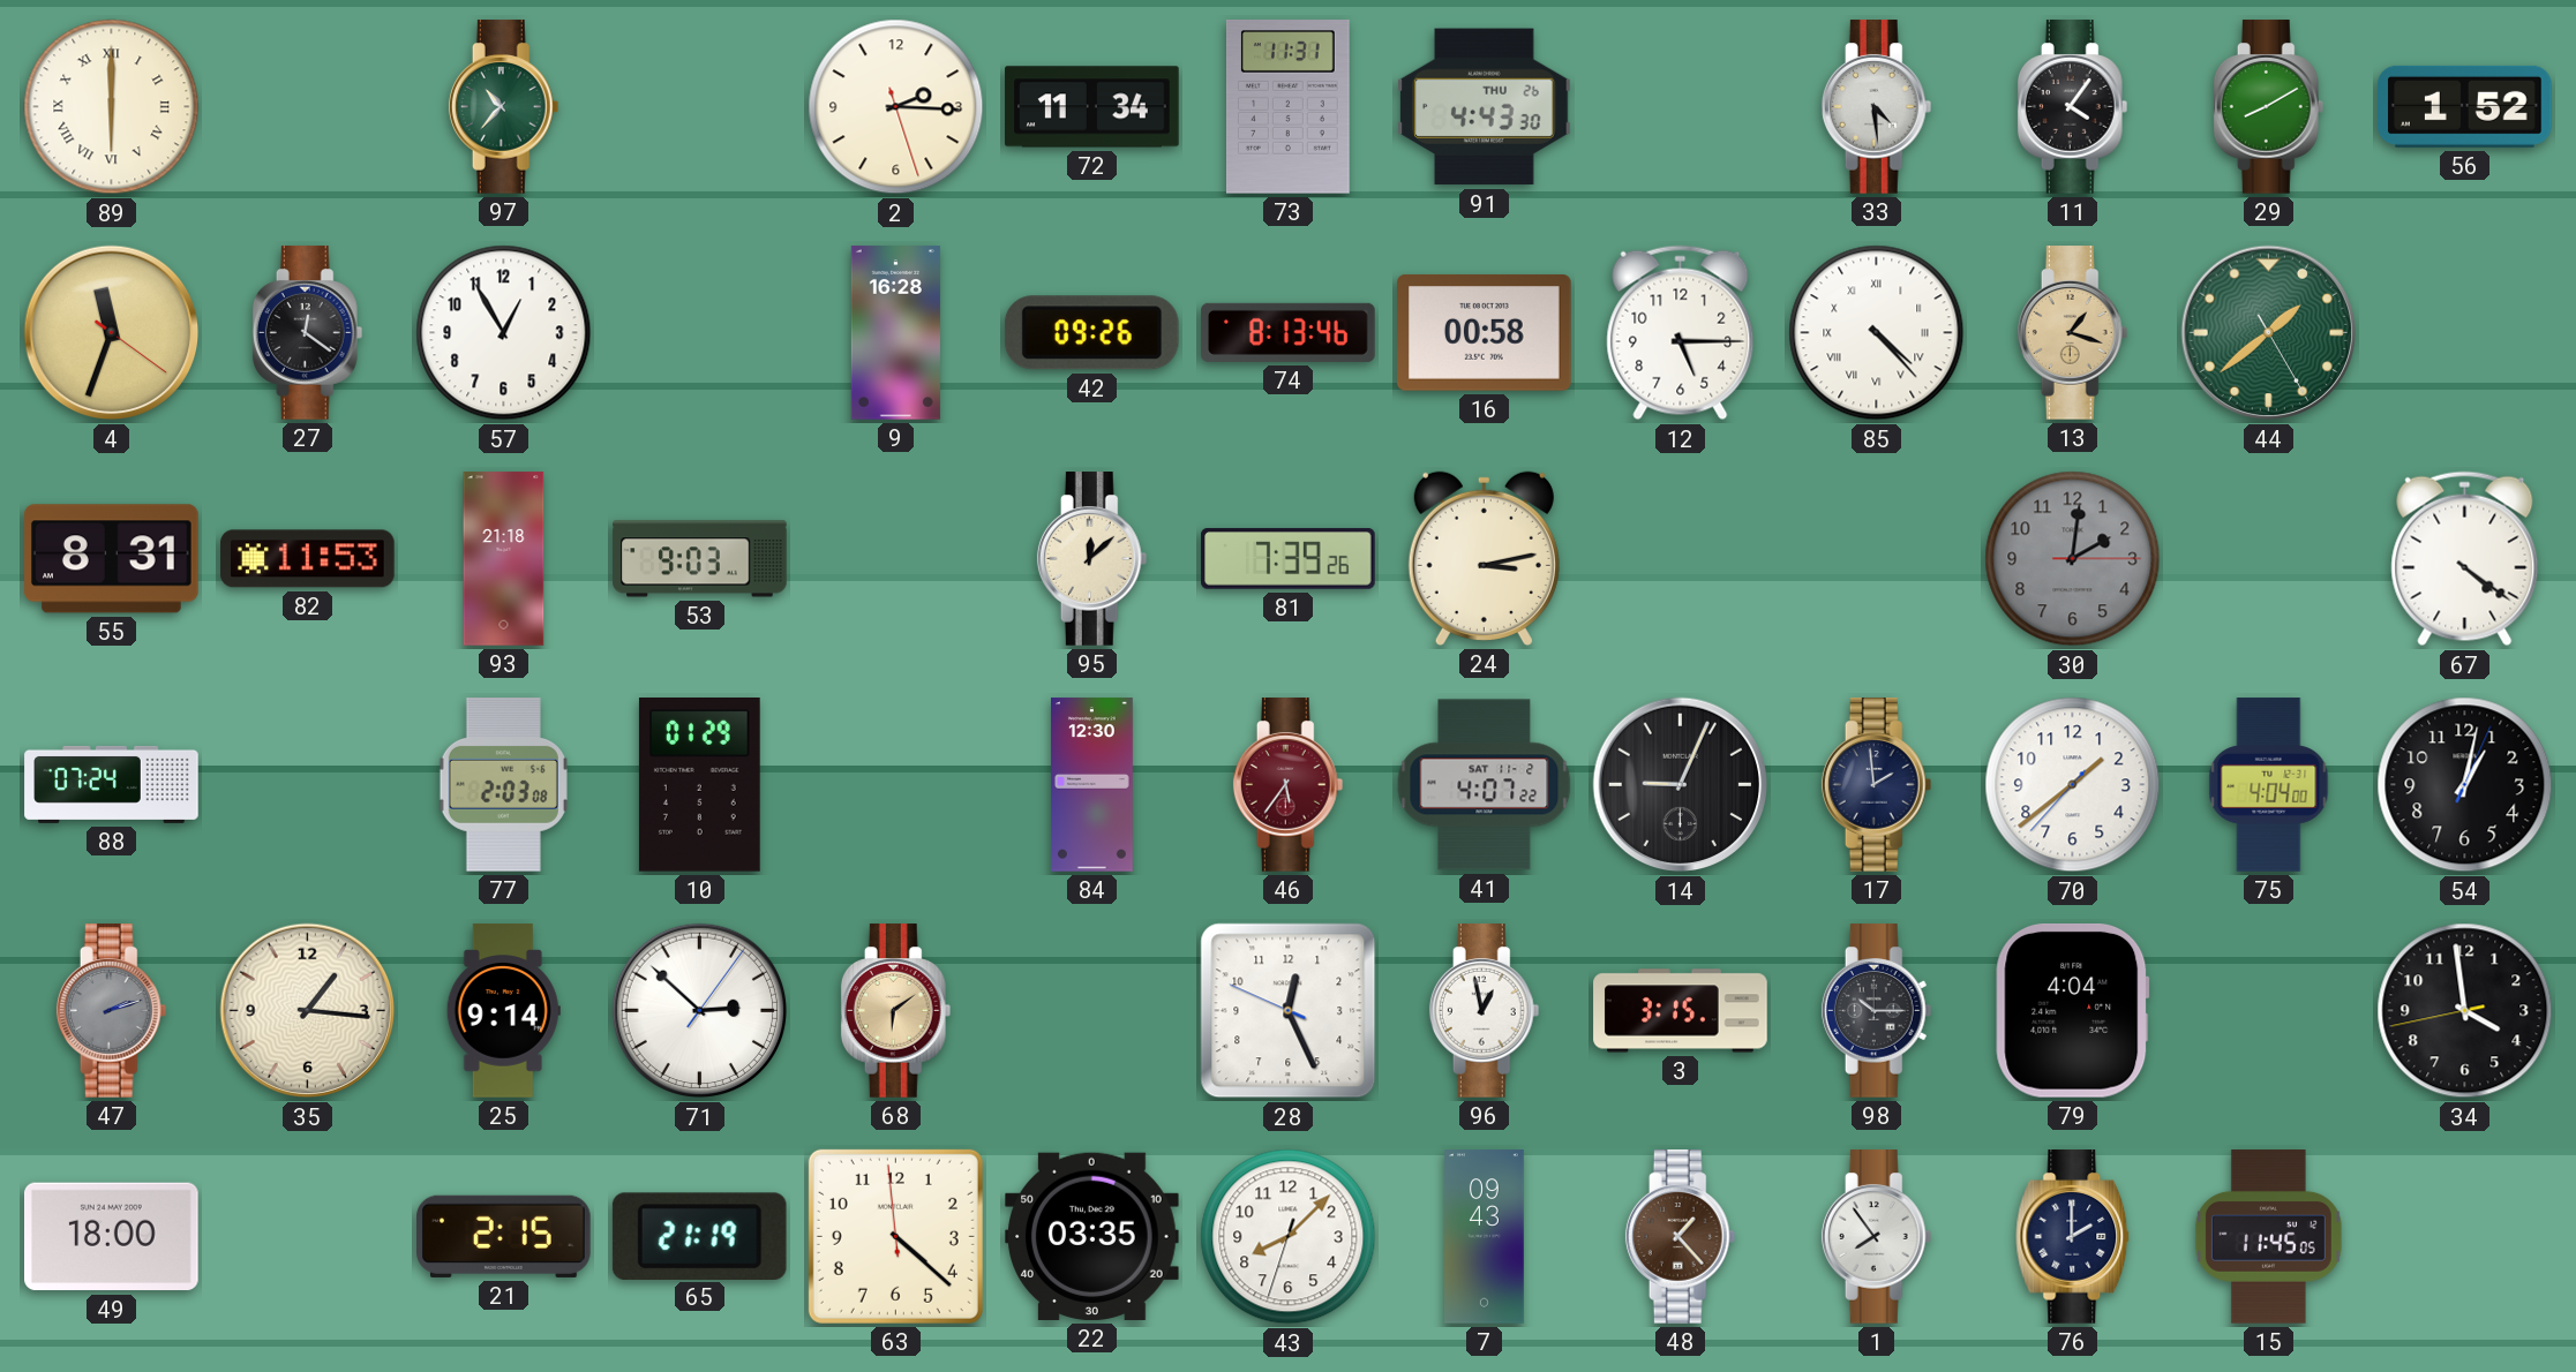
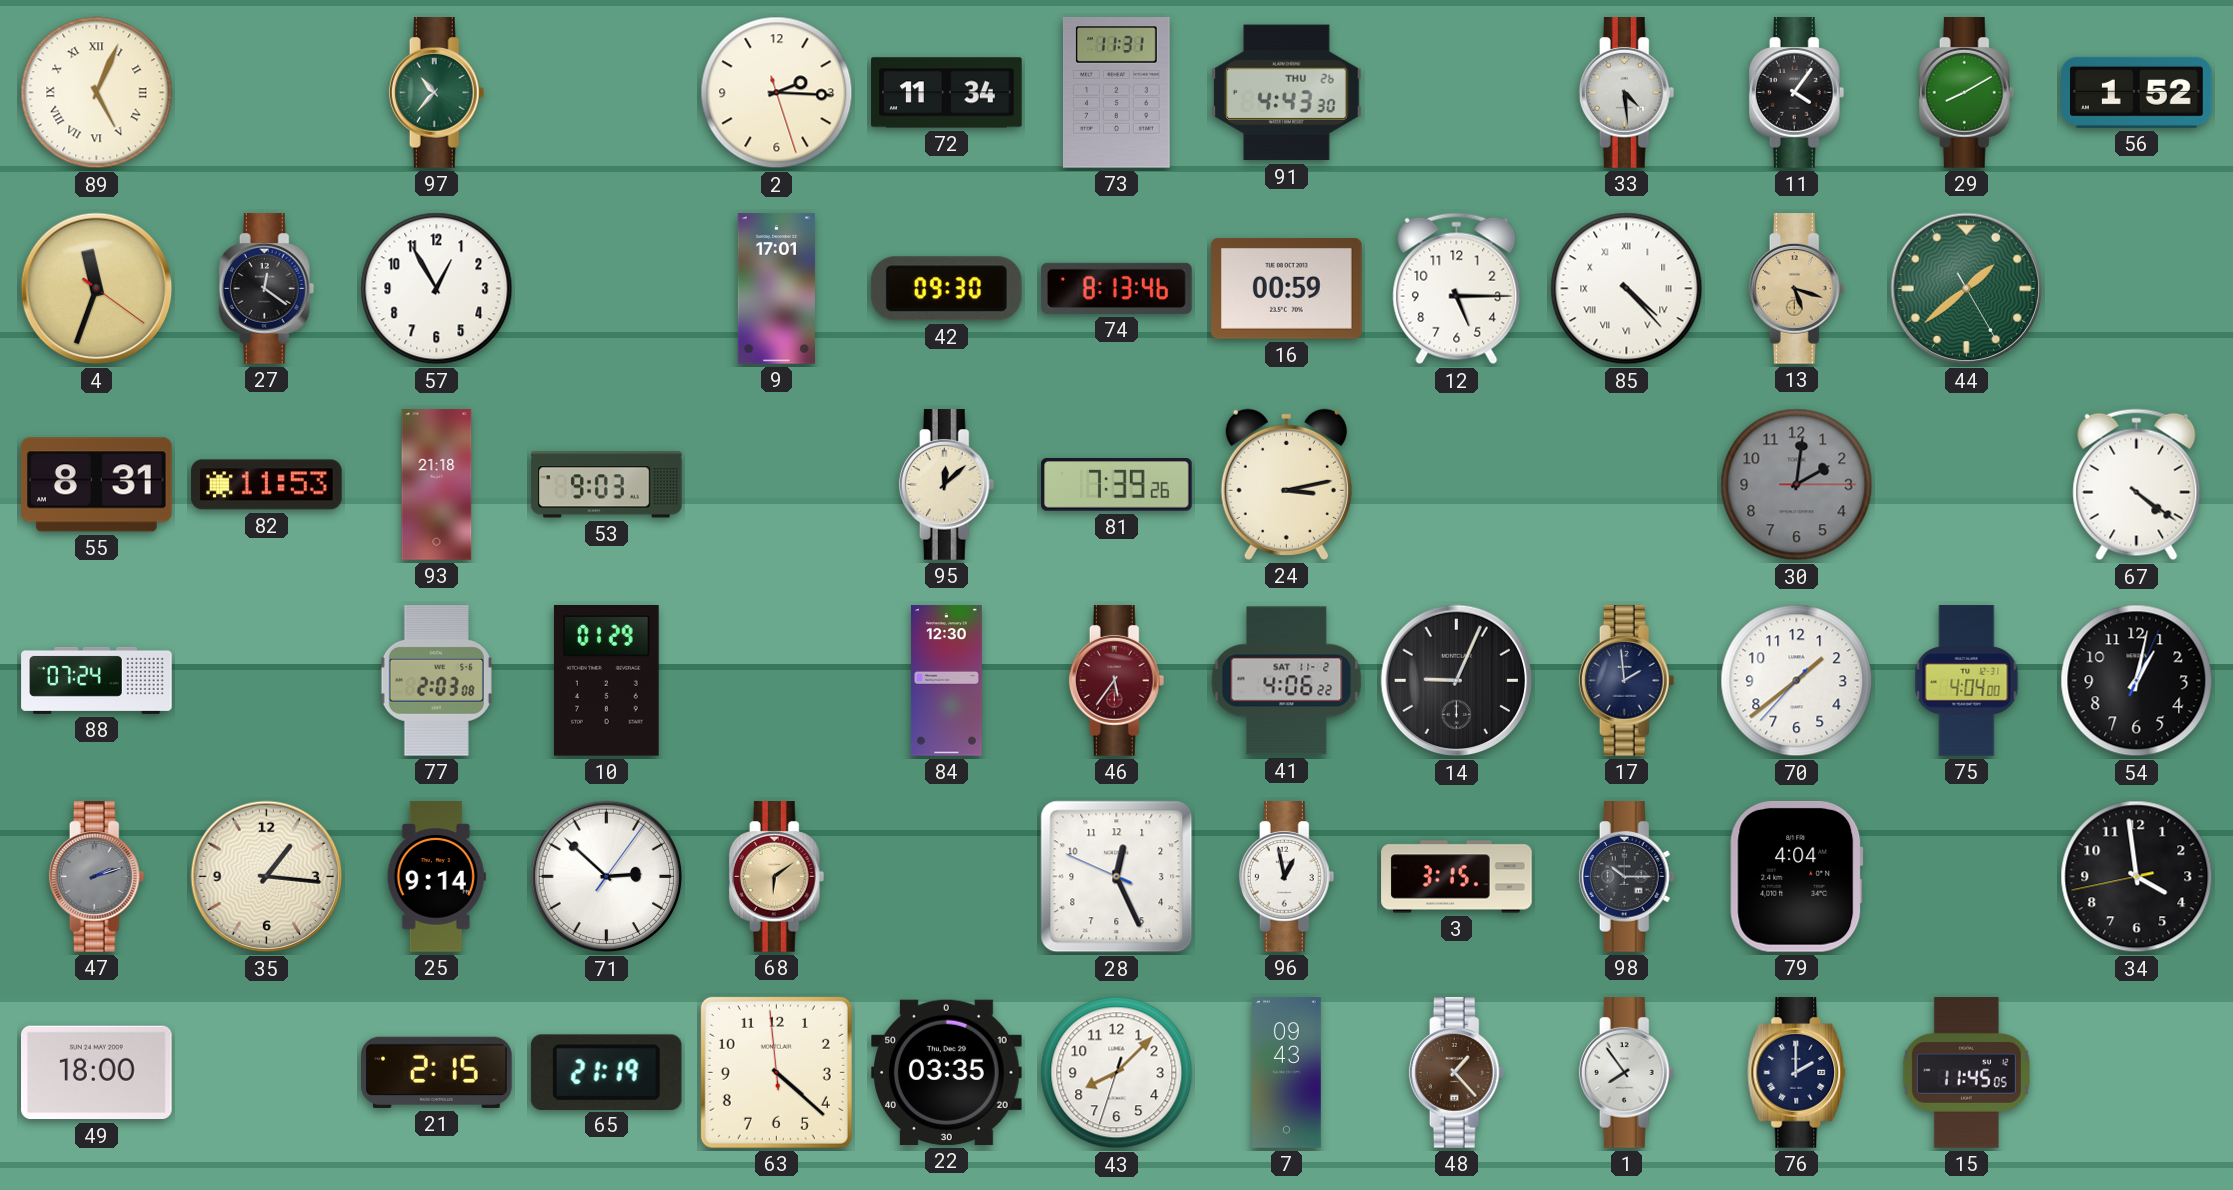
89: 6:00 -> 5:04 (97, 93)
9: 16:28 -> 17:01 (776, 289)
42: 09:26 -> 09:30 (946, 289)
16: 00:58 -> 00:59 (1287, 289)
13: 1:18 -> 5:18 (1797, 289)
41: 4:07 -> 4:06 (1287, 681)
